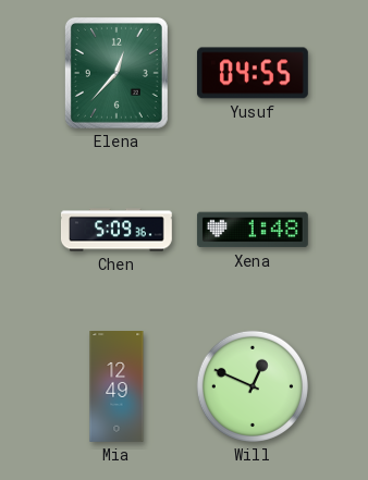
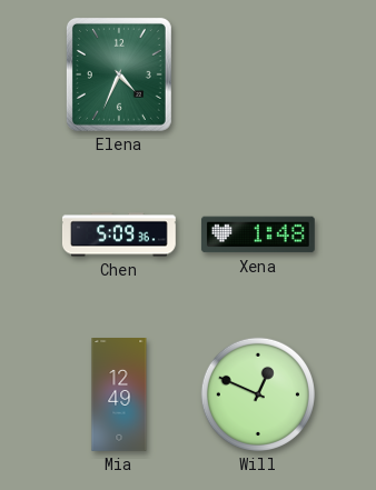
Elena: 12:37 -> 4:34 (119, 74)
Yusuf: 04:55 -> none (253, 73)
